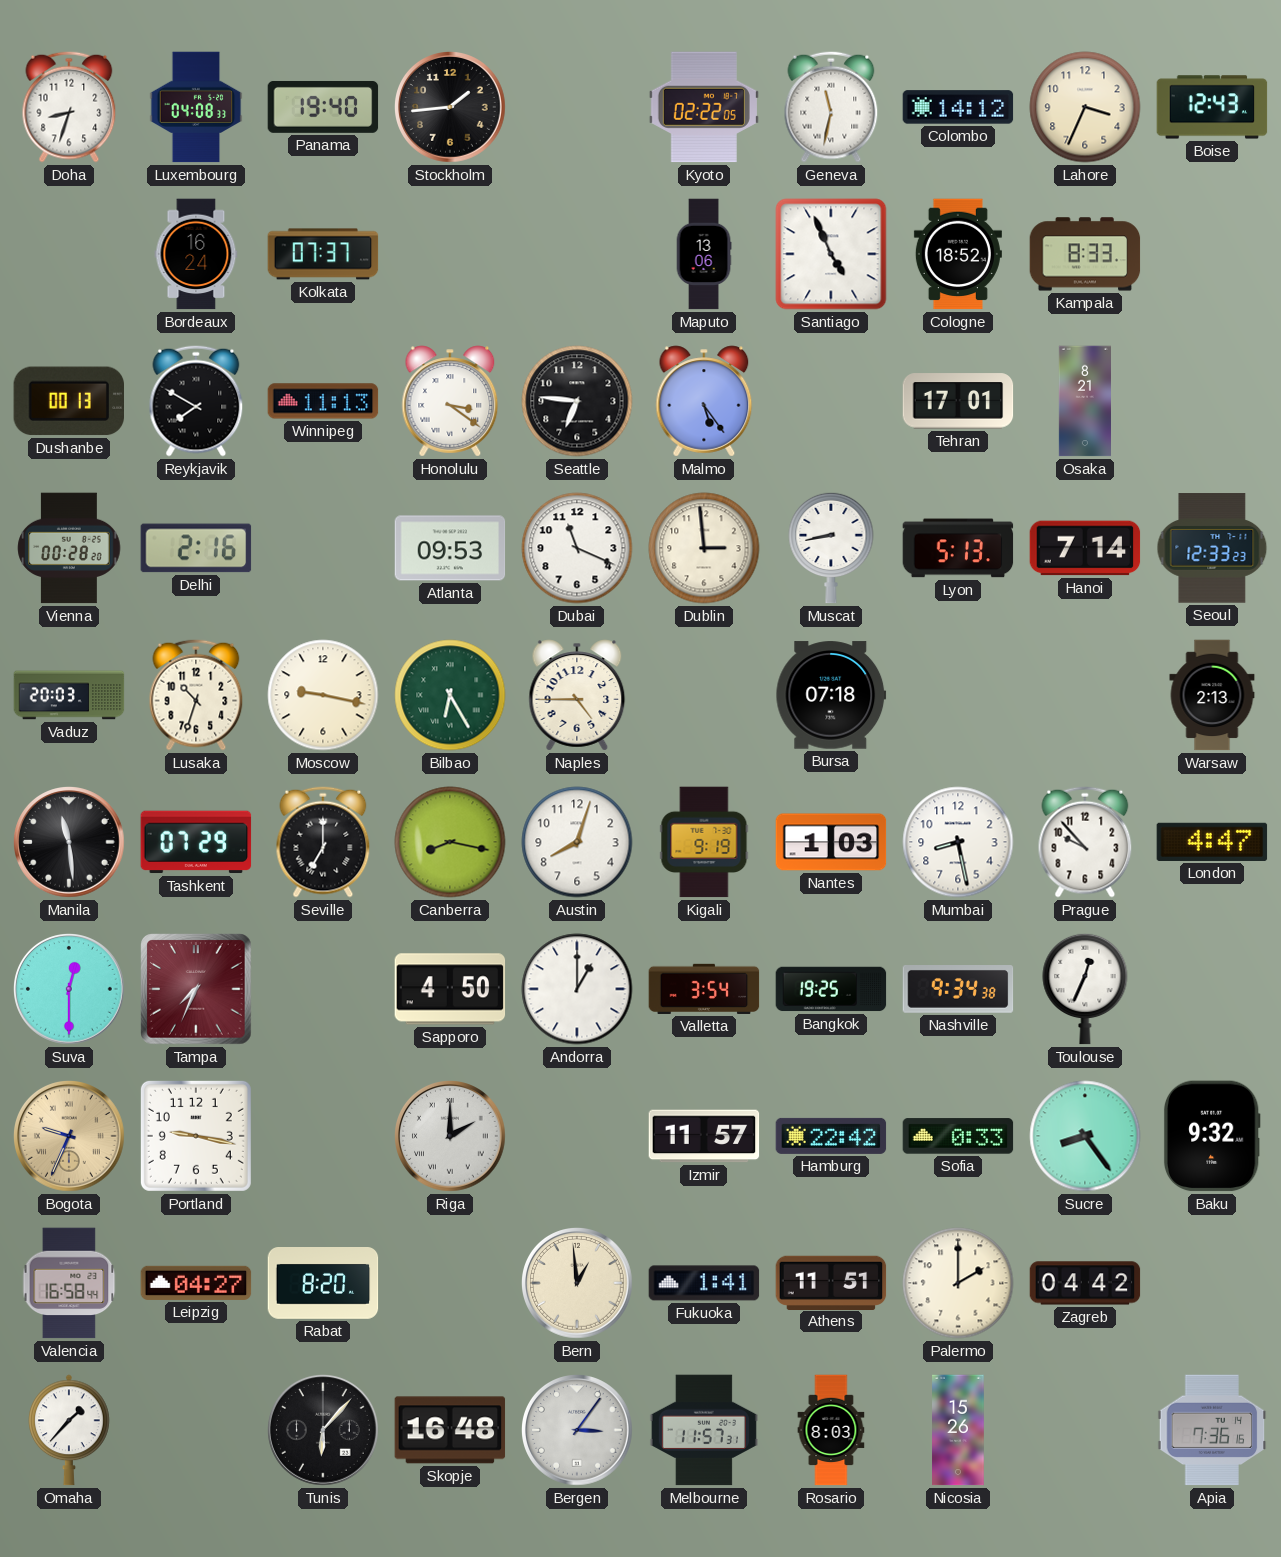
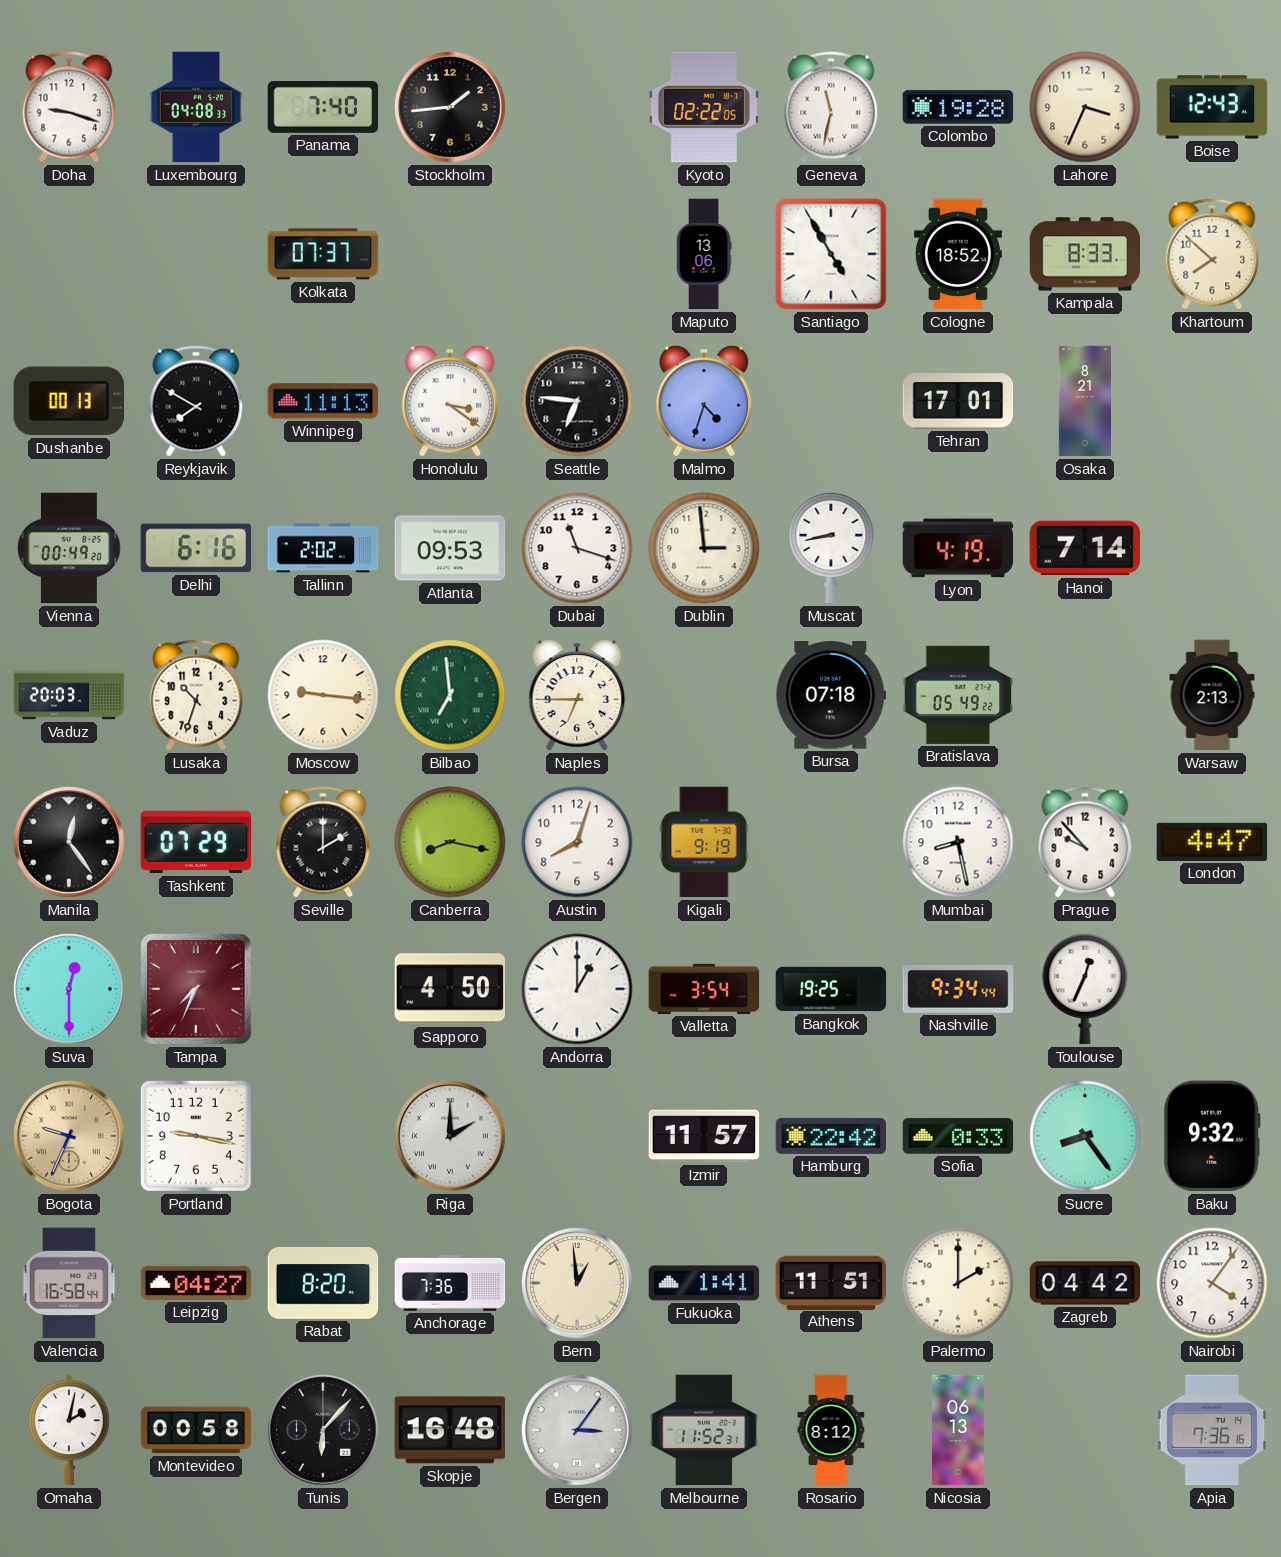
Doha: 8:33 -> 9:18 (69, 107)
Panama: 19:40 -> 7:40 (323, 107)
Colombo: 14:12 -> 19:28 (958, 107)
Bordeaux: 16:24 -> none (196, 254)
Santiago: 4:56 -> 4:55 (831, 254)
Khartoum: none -> 7:52 (1212, 254)
Malmo: 5:24 -> 4:33 (704, 401)
Vienna: 00:28 -> 00:49 (69, 548)
Delhi: 2:16 -> 6:16 (196, 548)
Tallinn: none -> 2:02 (323, 548)
Dubai: 11:19 -> 11:18 (577, 548)
Lyon: 5:13 -> 4:19 (958, 548)
Seoul: 12:33 -> none (1212, 548)
Moscow: 9:17 -> 9:16 (323, 695)
Bilbao: 6:25 -> 6:59 (450, 695)
Naples: 4:45 -> 6:45 (577, 695)
Bratislava: none -> 05:49 (958, 695)
Manila: 11:29 -> 12:24 (70, 843)
Seville: 7:00 -> 2:00 (323, 842)
Nantes: 1:03 -> none (831, 842)
Nashville: 9:34:38 -> 9:34:44 (958, 990)
Anchorage: none -> 7:36 (450, 1284)
Nairobi: none -> 4:06 (1212, 1283)
Omaha: 1:37 -> 2:02 (70, 1430)
Montevideo: none -> 00:58 (196, 1430)
Melbourne: 11:57 -> 11:52 (704, 1430)
Rosario: 8:03 -> 8:12 (831, 1430)
Nicosia: 15:26 -> 06:13 (958, 1430)
